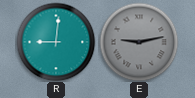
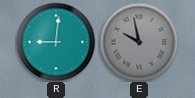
E: 9:13 -> 9:58 (139, 42)
